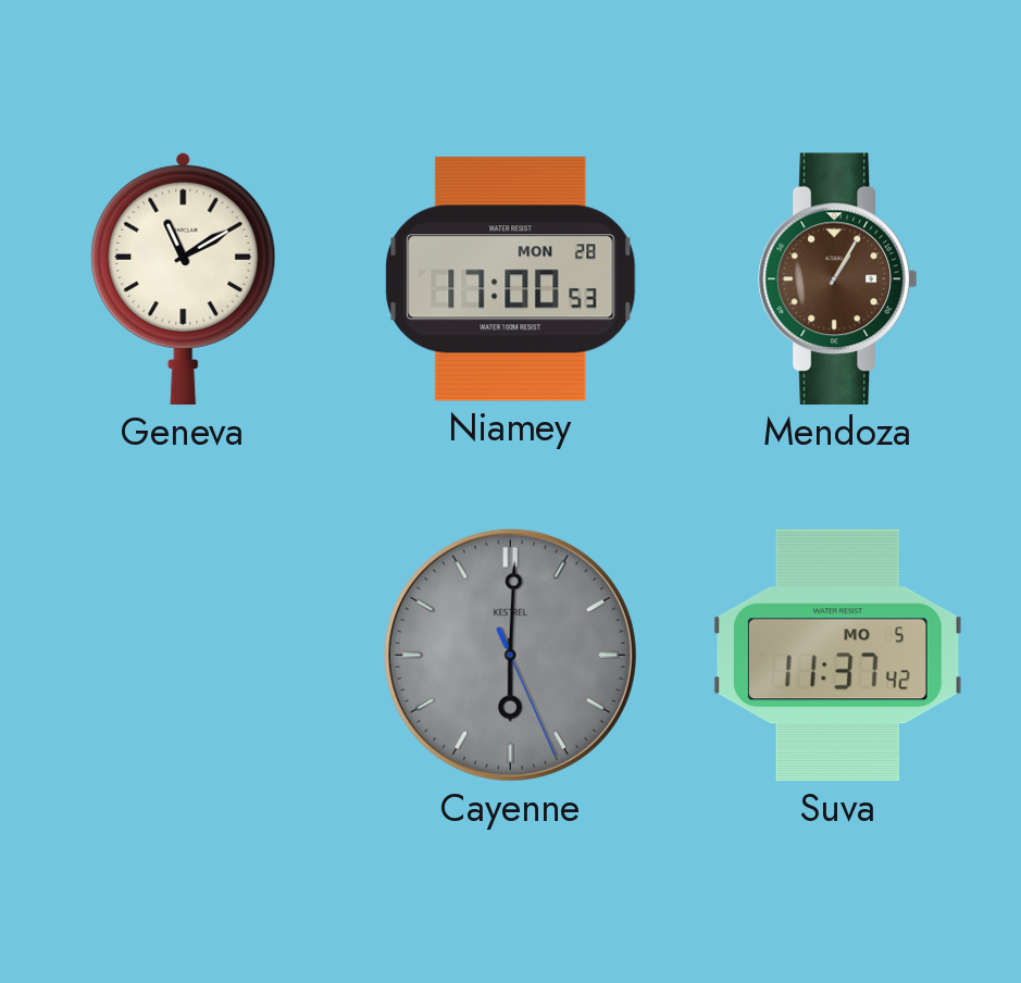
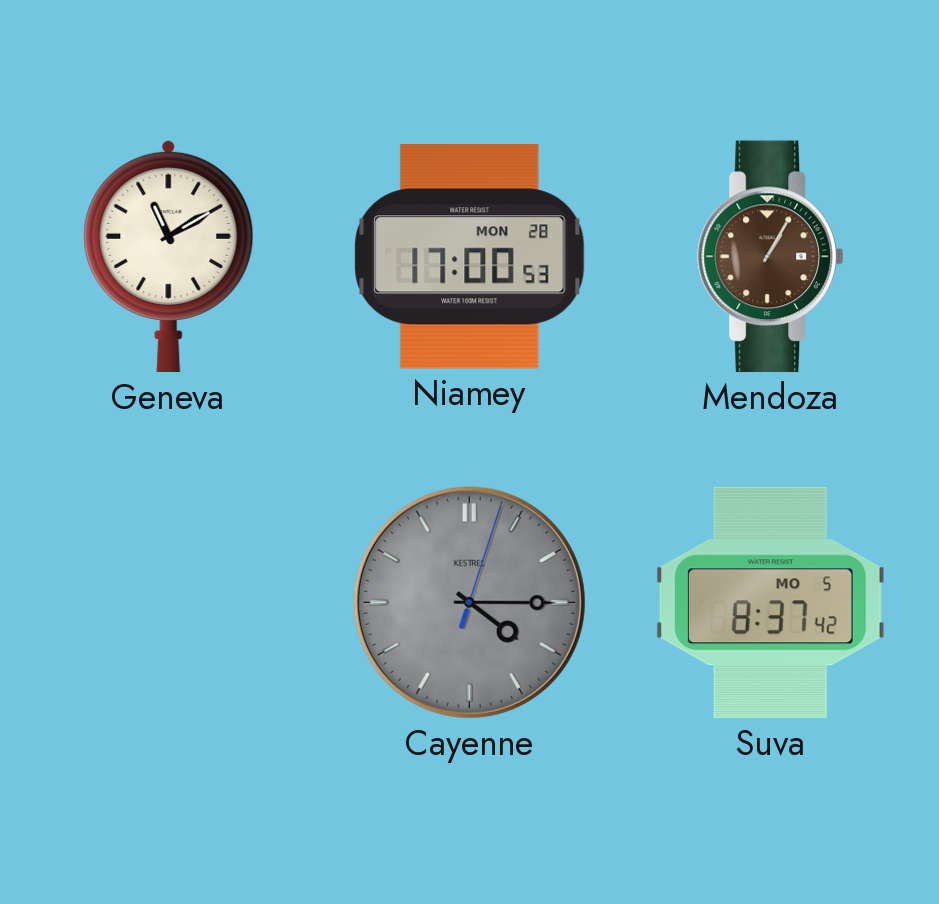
Cayenne: 6:00 -> 4:15 (469, 602)
Suva: 11:37 -> 8:37 (770, 603)
